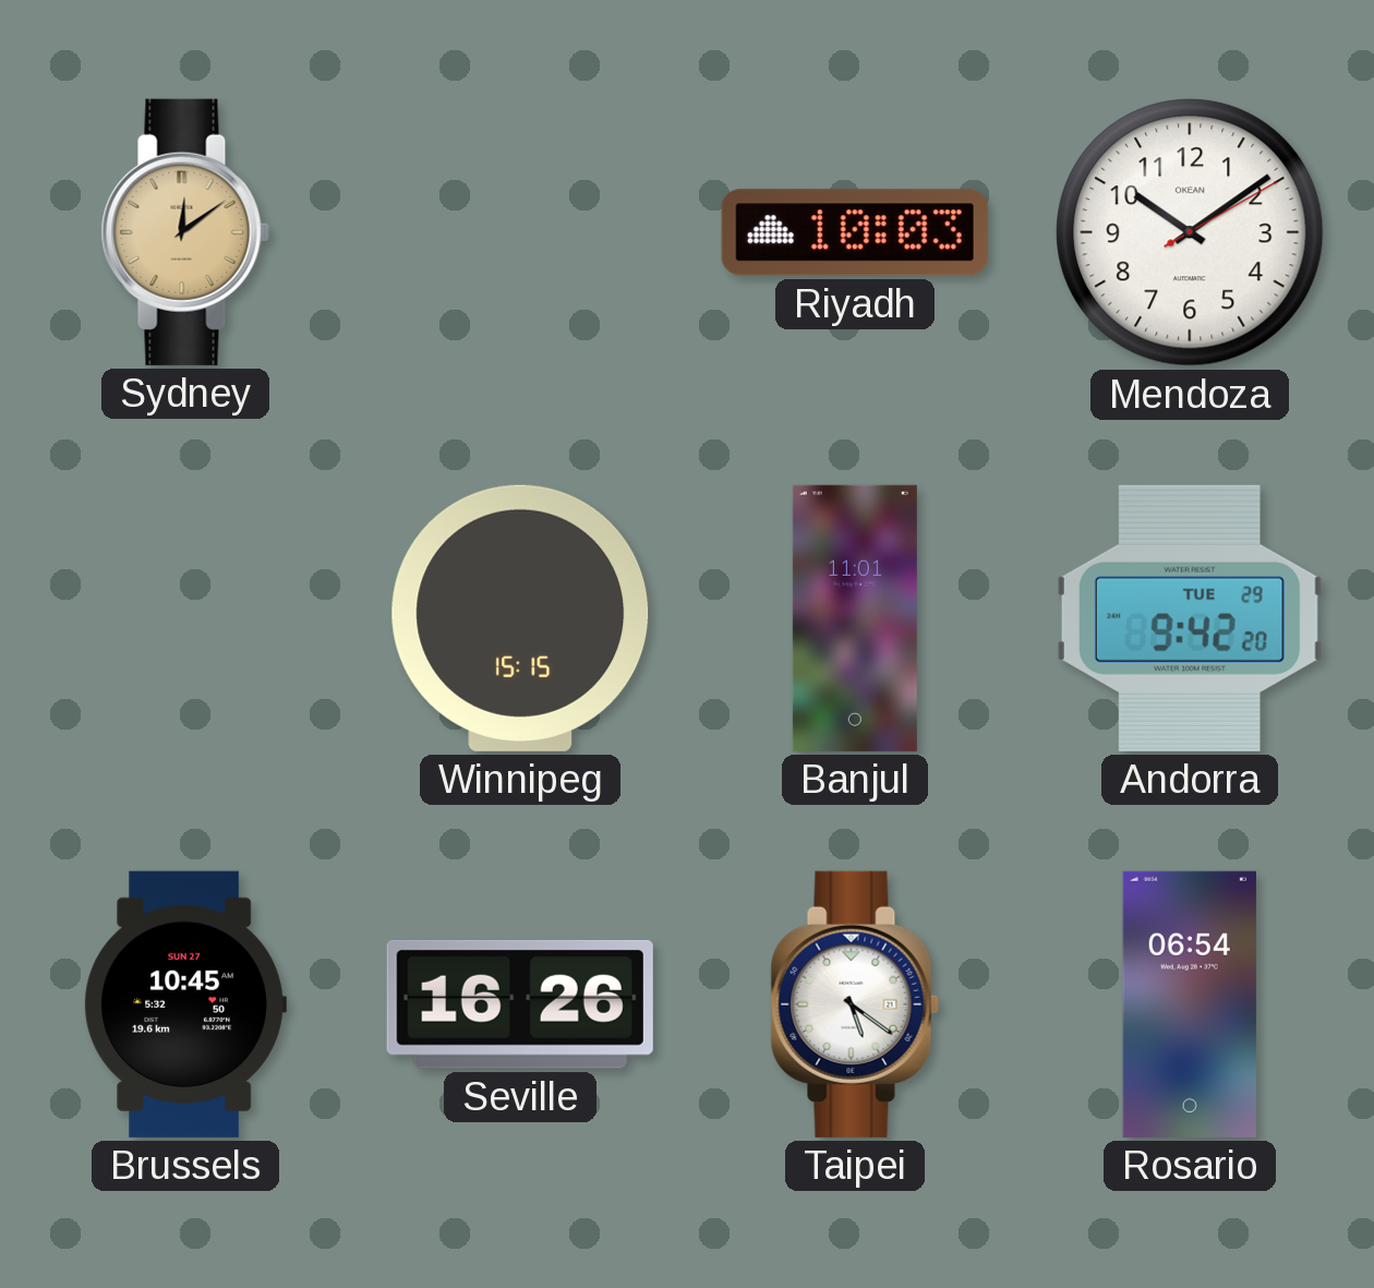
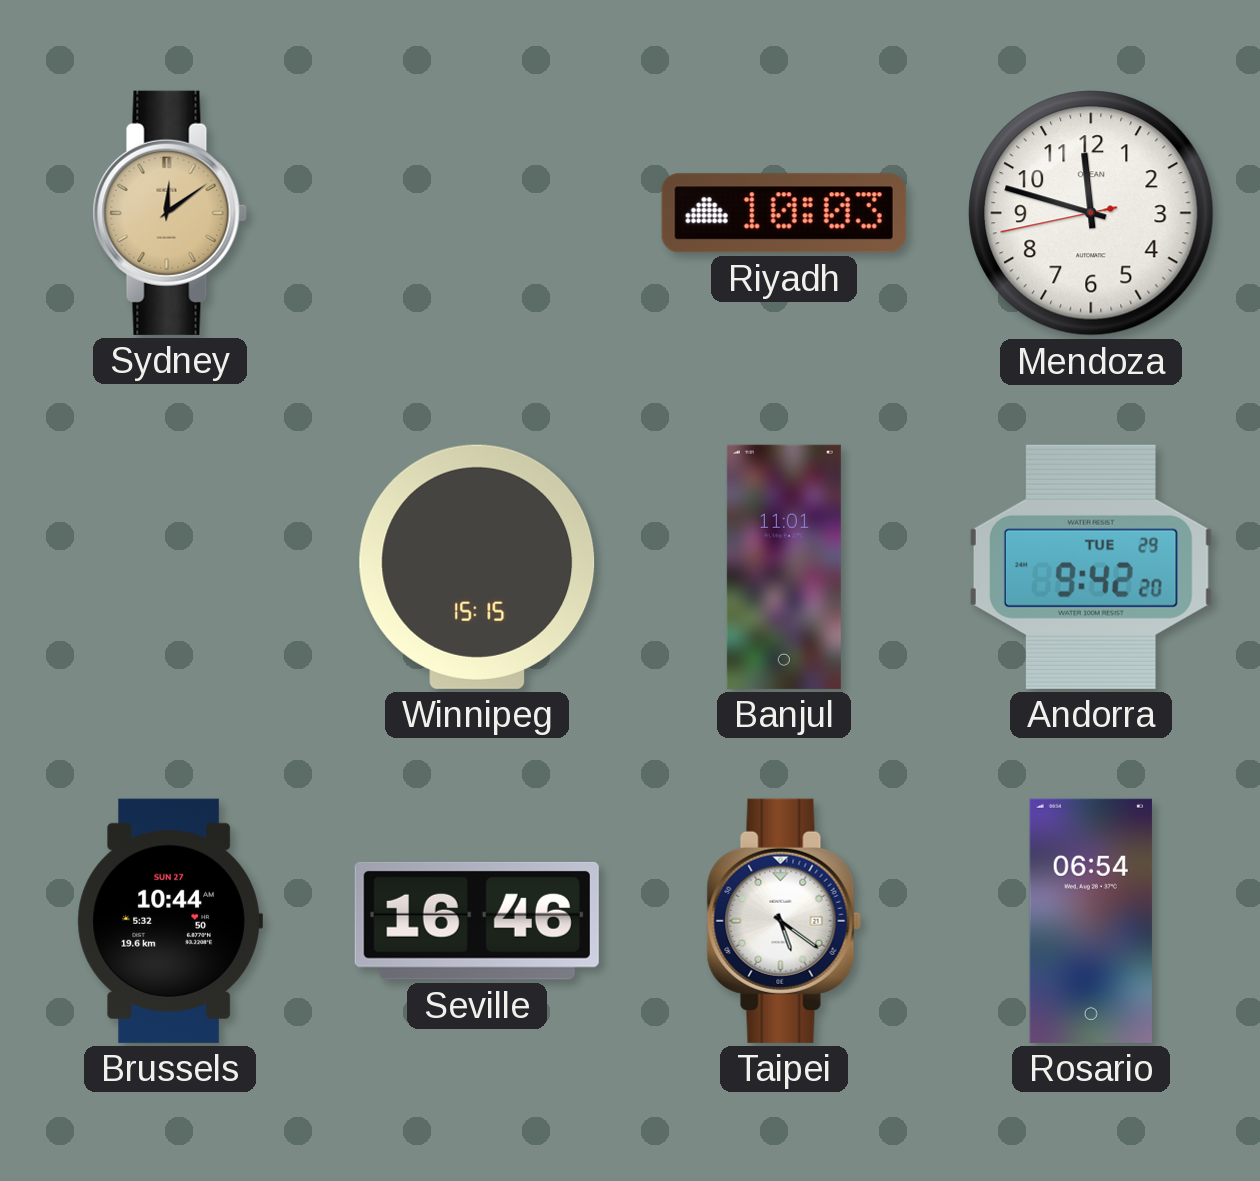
Mendoza: 10:09 -> 11:47 (1091, 213)
Brussels: 10:45 -> 10:44 (170, 921)
Seville: 16:26 -> 16:46 (477, 921)
